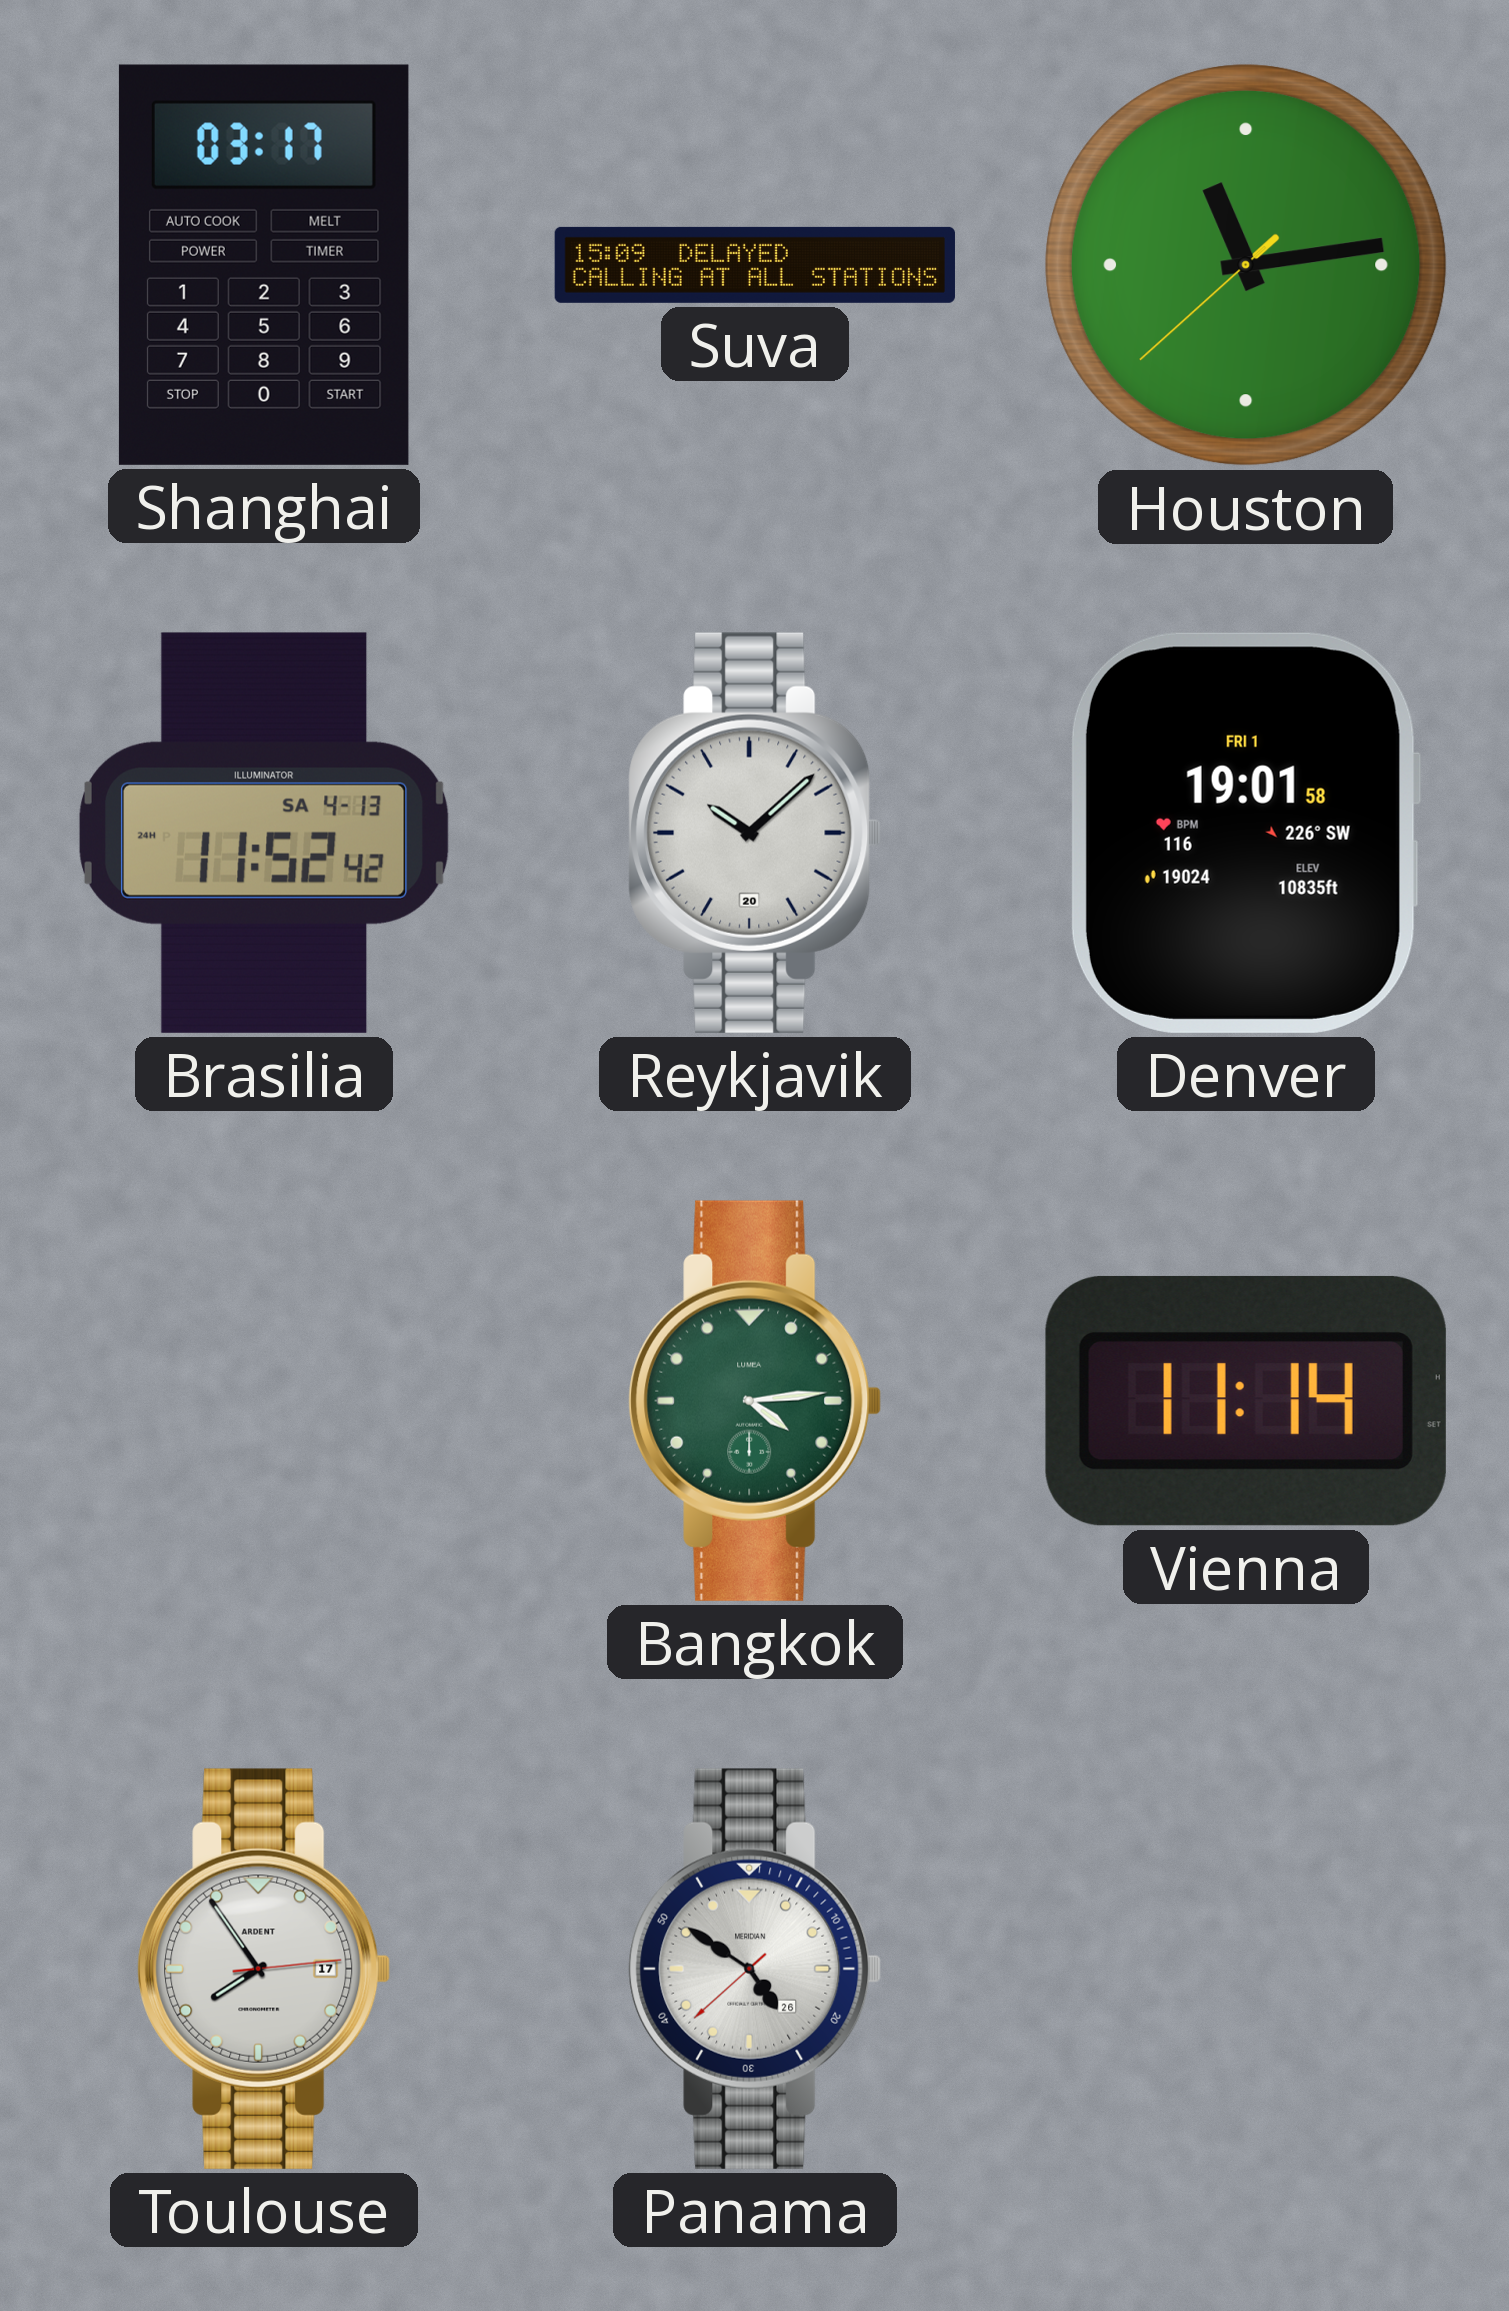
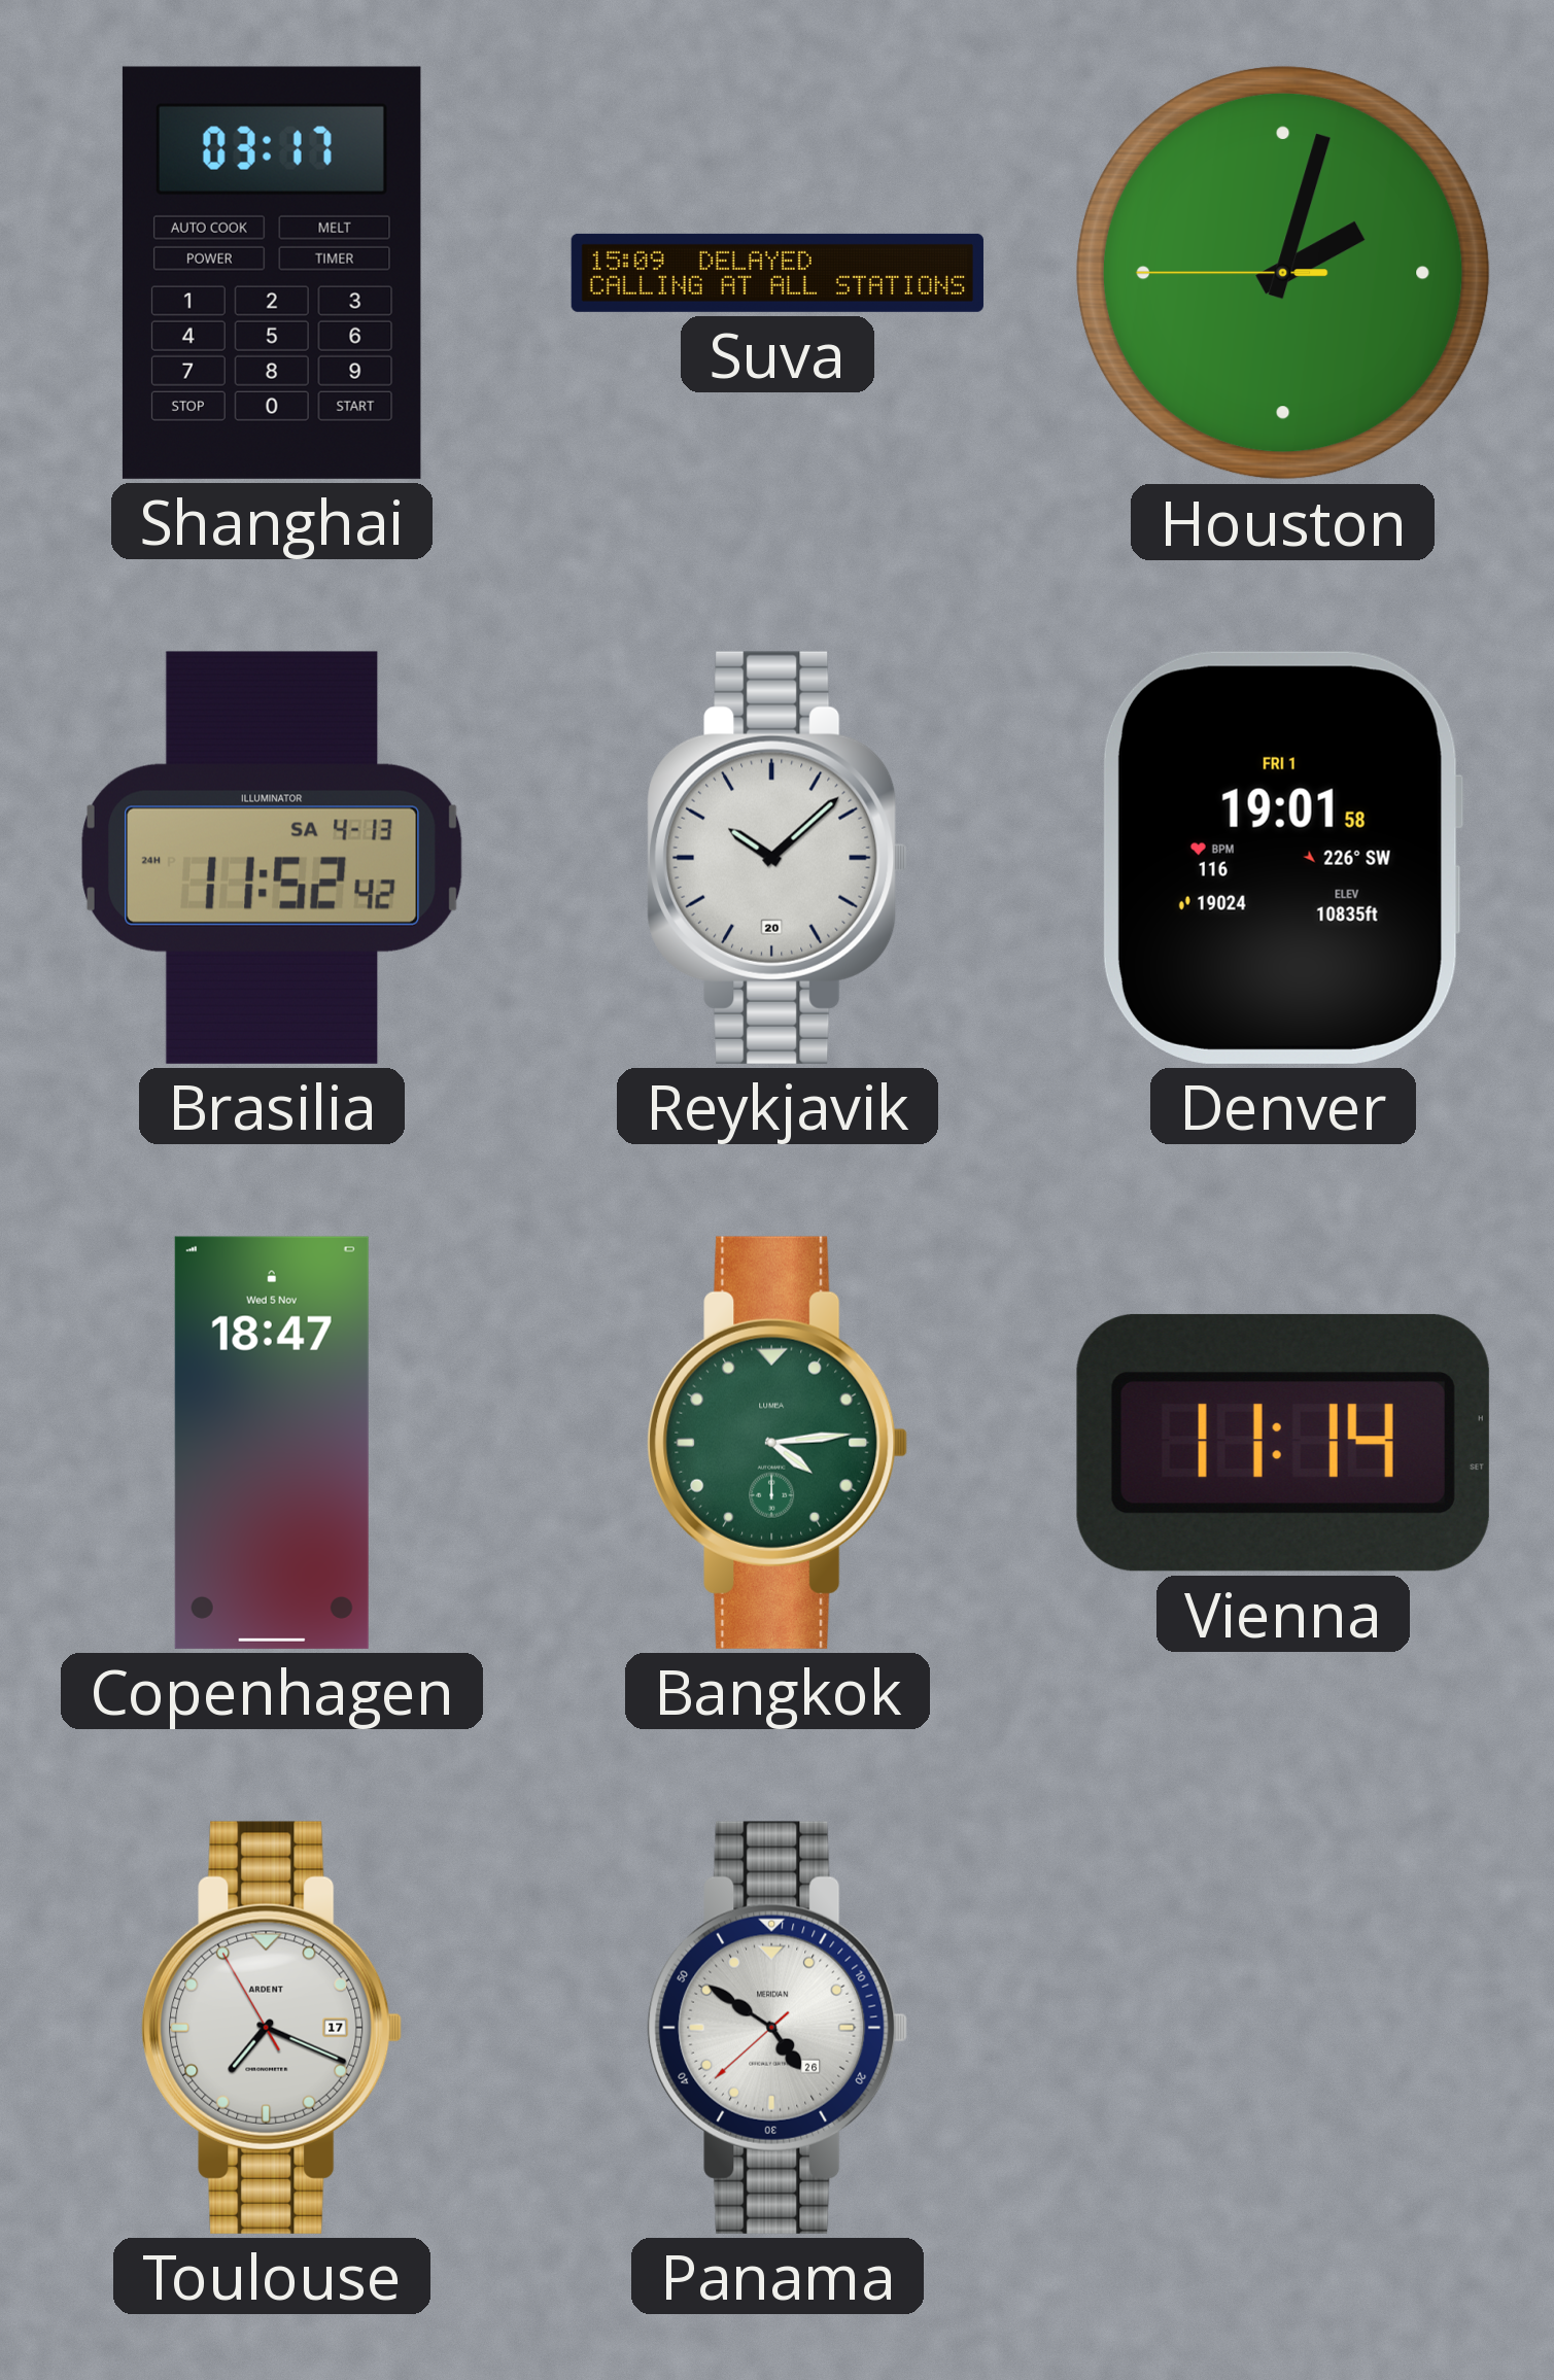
Houston: 11:13 -> 2:02 (1283, 273)
Copenhagen: none -> 18:47 (272, 1443)
Toulouse: 7:54 -> 7:18 (272, 2028)
